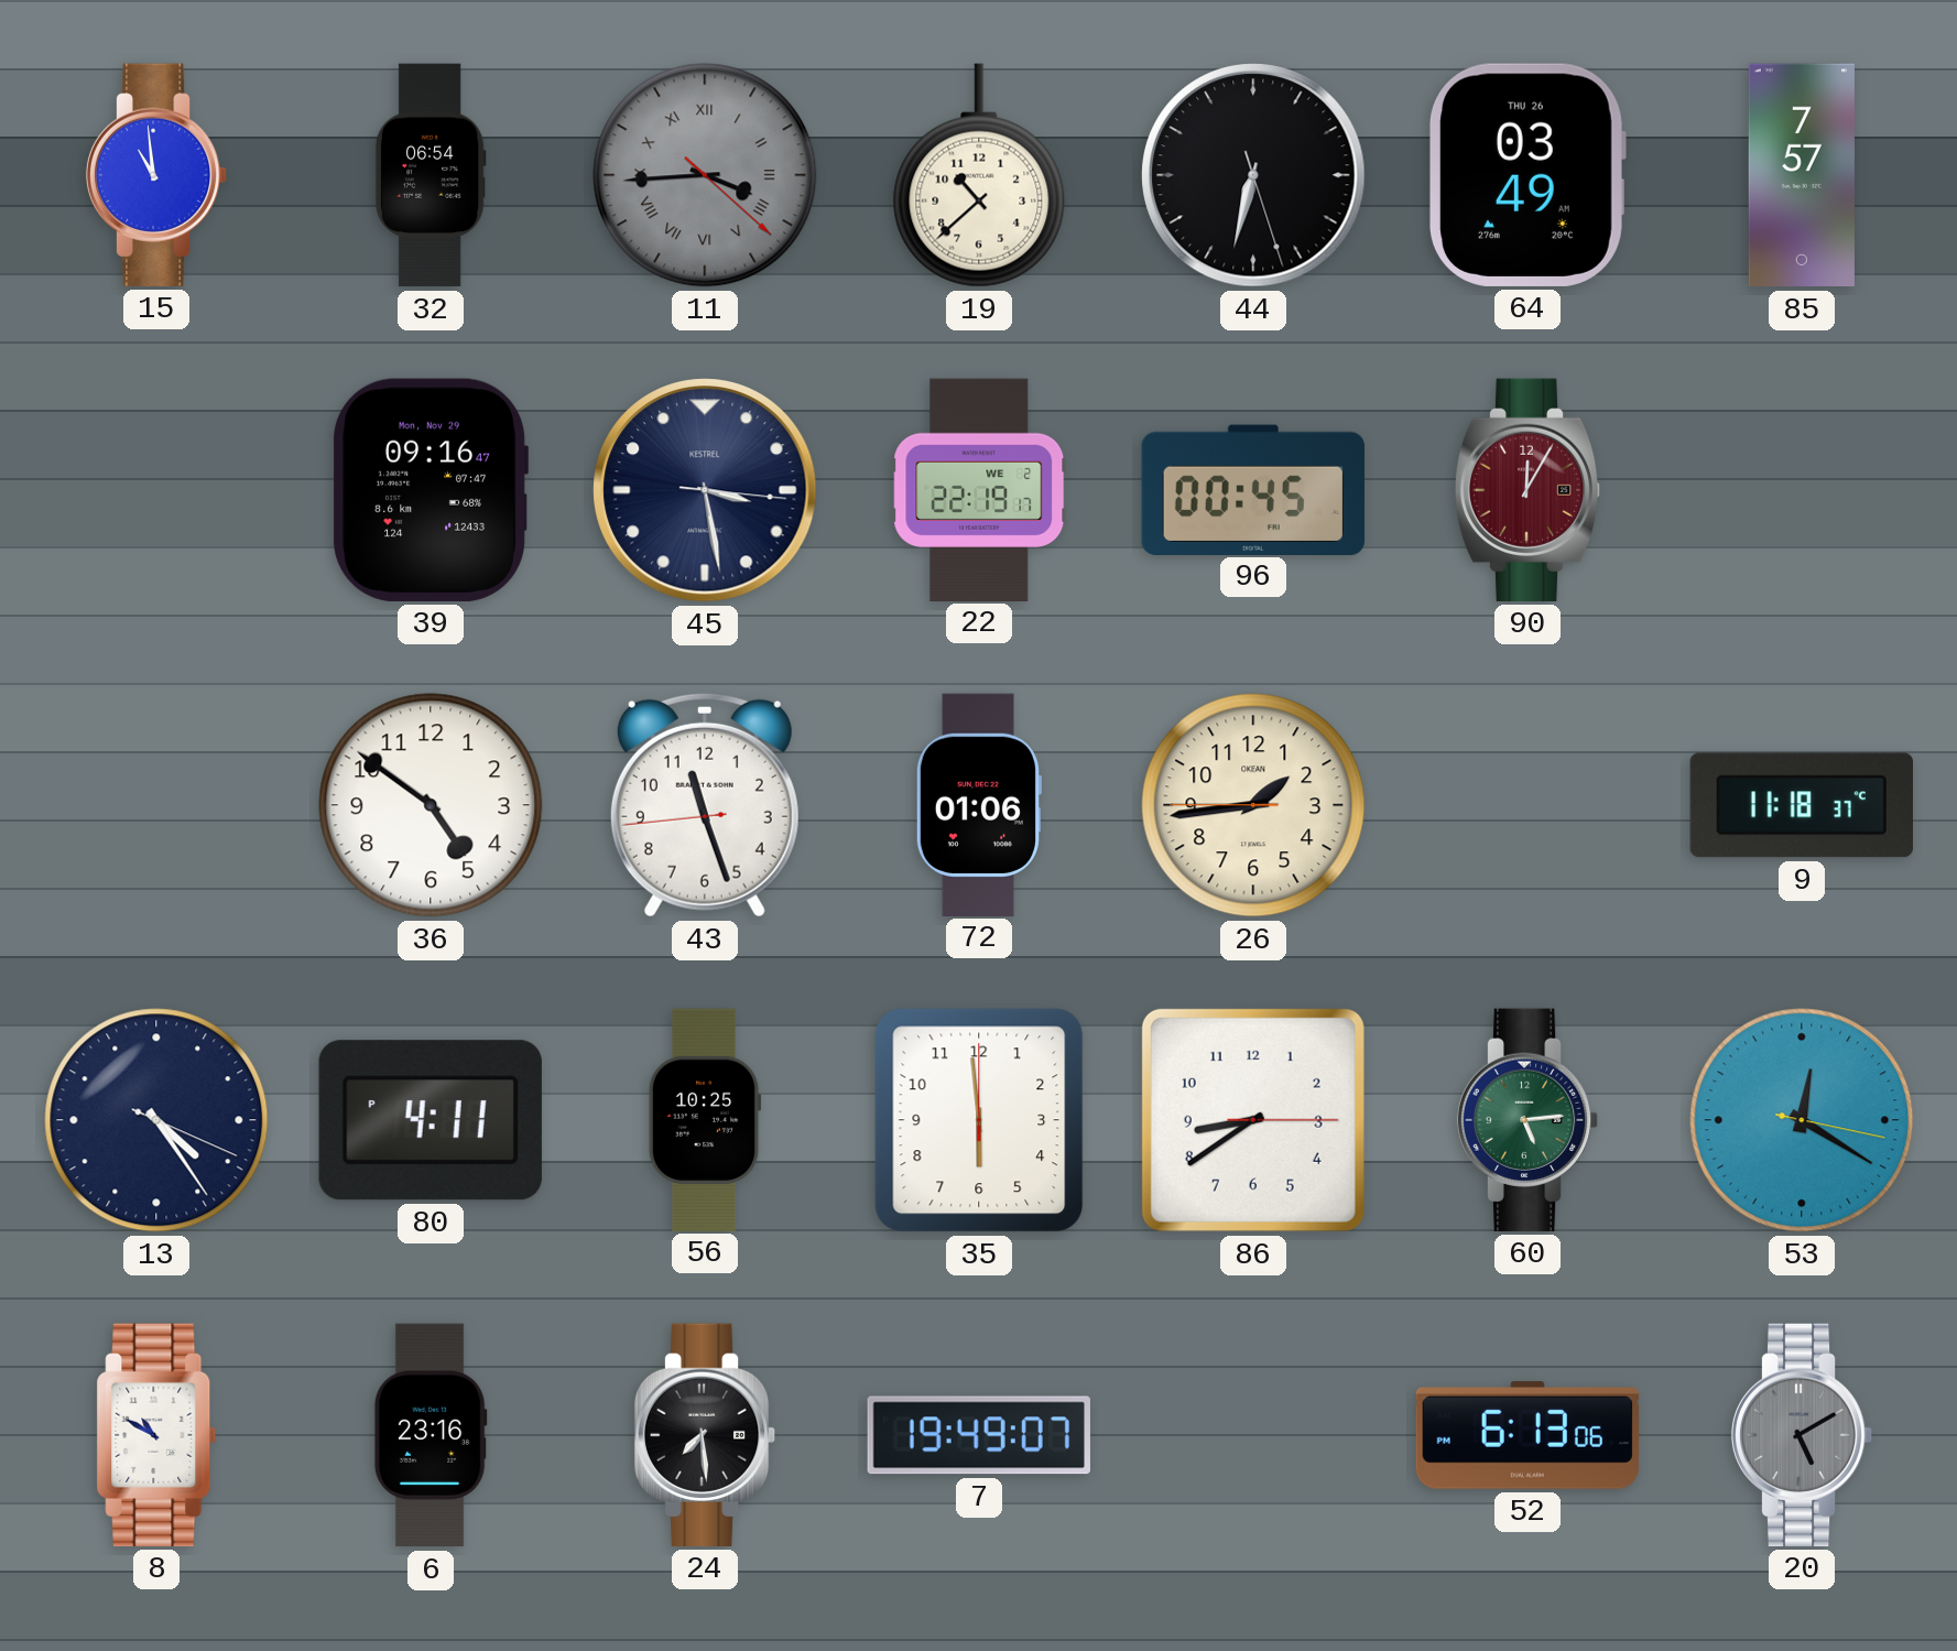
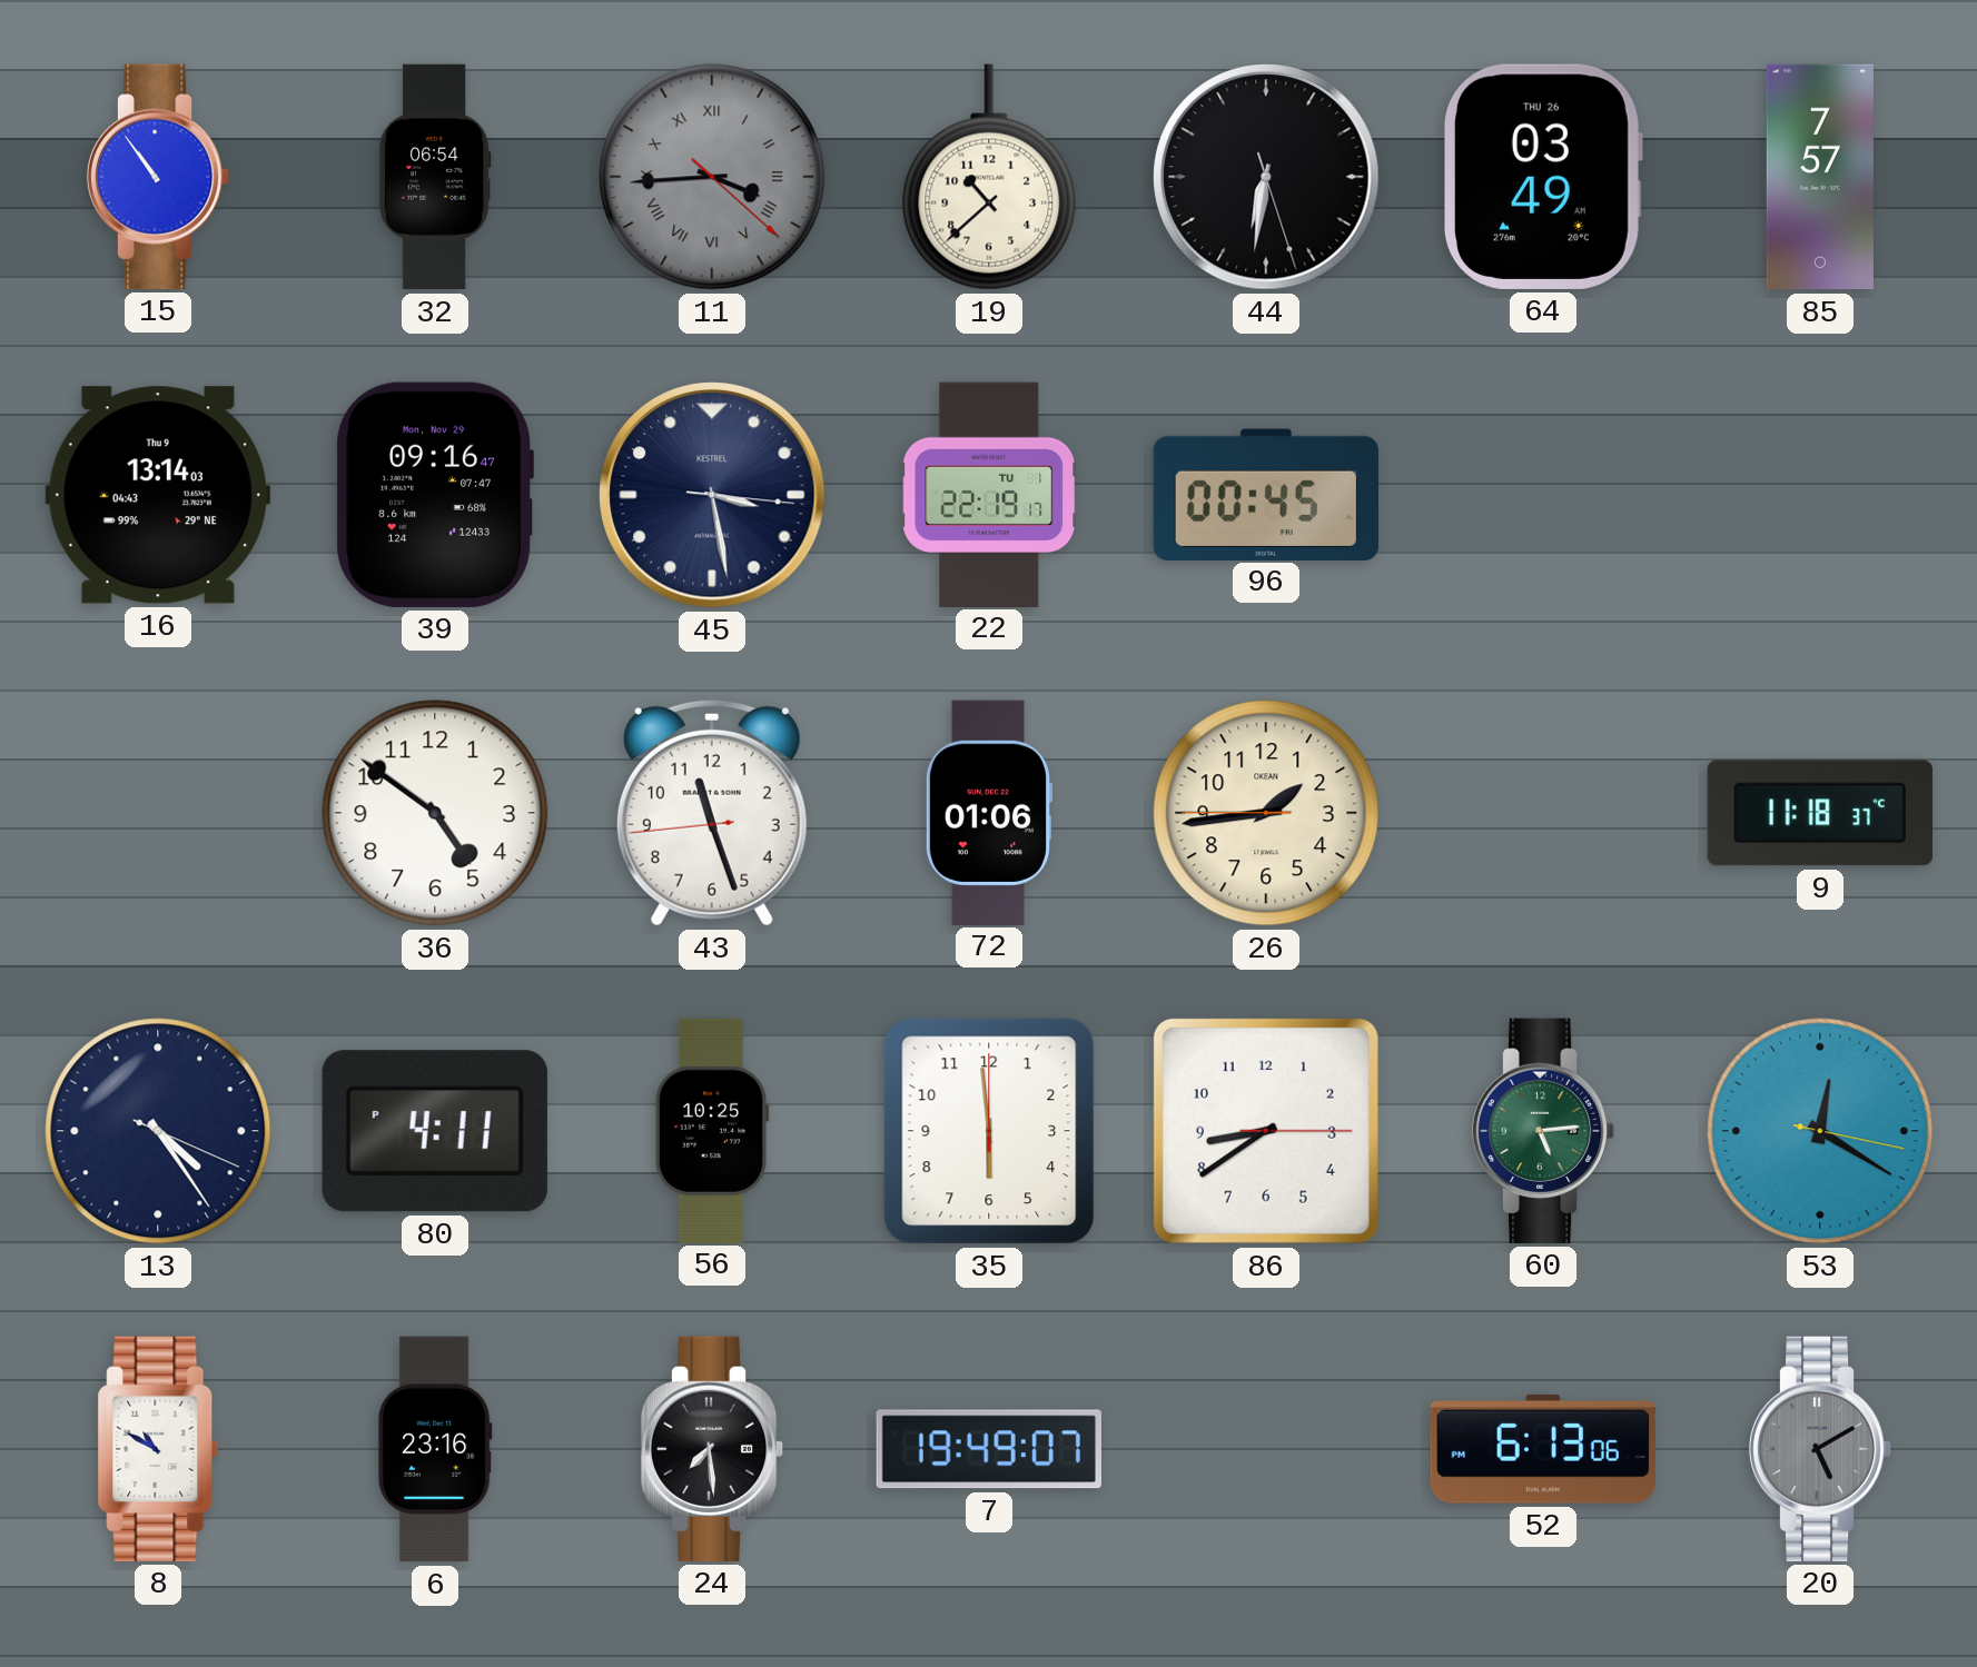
15: 10:59 -> 10:54 (158, 177)
44: 6:32 -> 6:31 (1266, 177)
16: none -> 13:14 (158, 495)
22 date: WE 2 -> TU 1 (989, 494)
90: 12:05 -> none (1527, 490)
